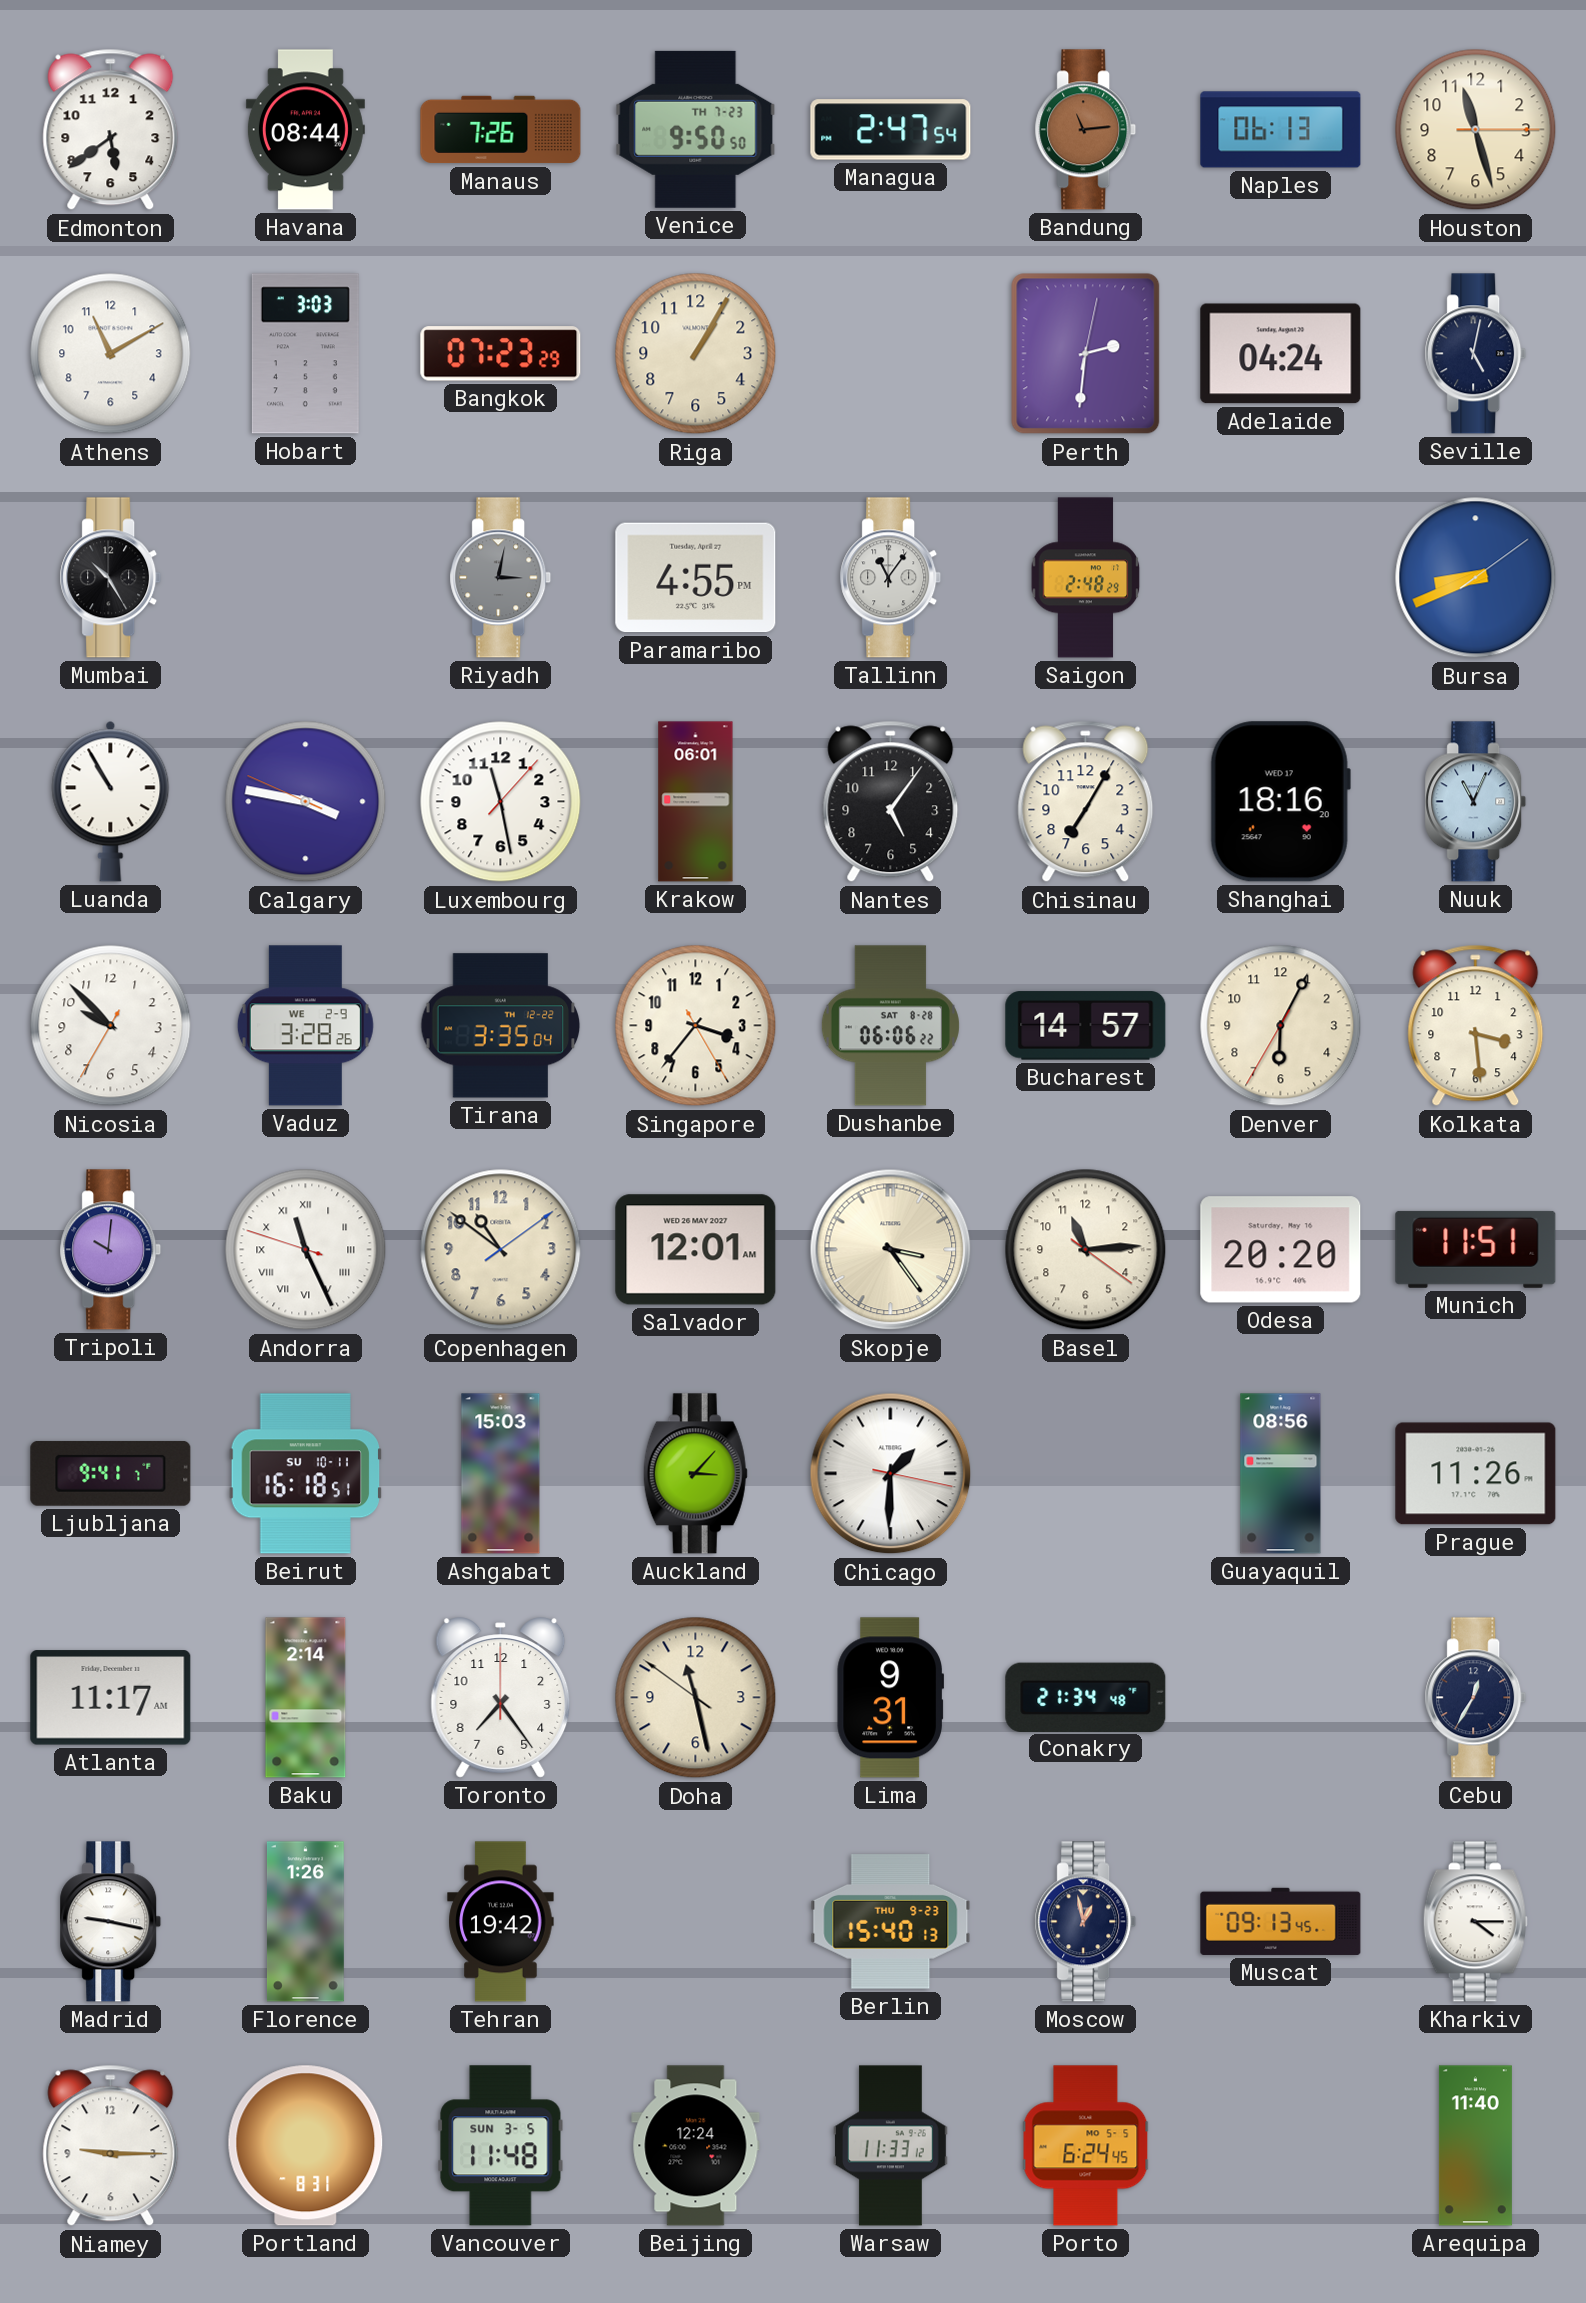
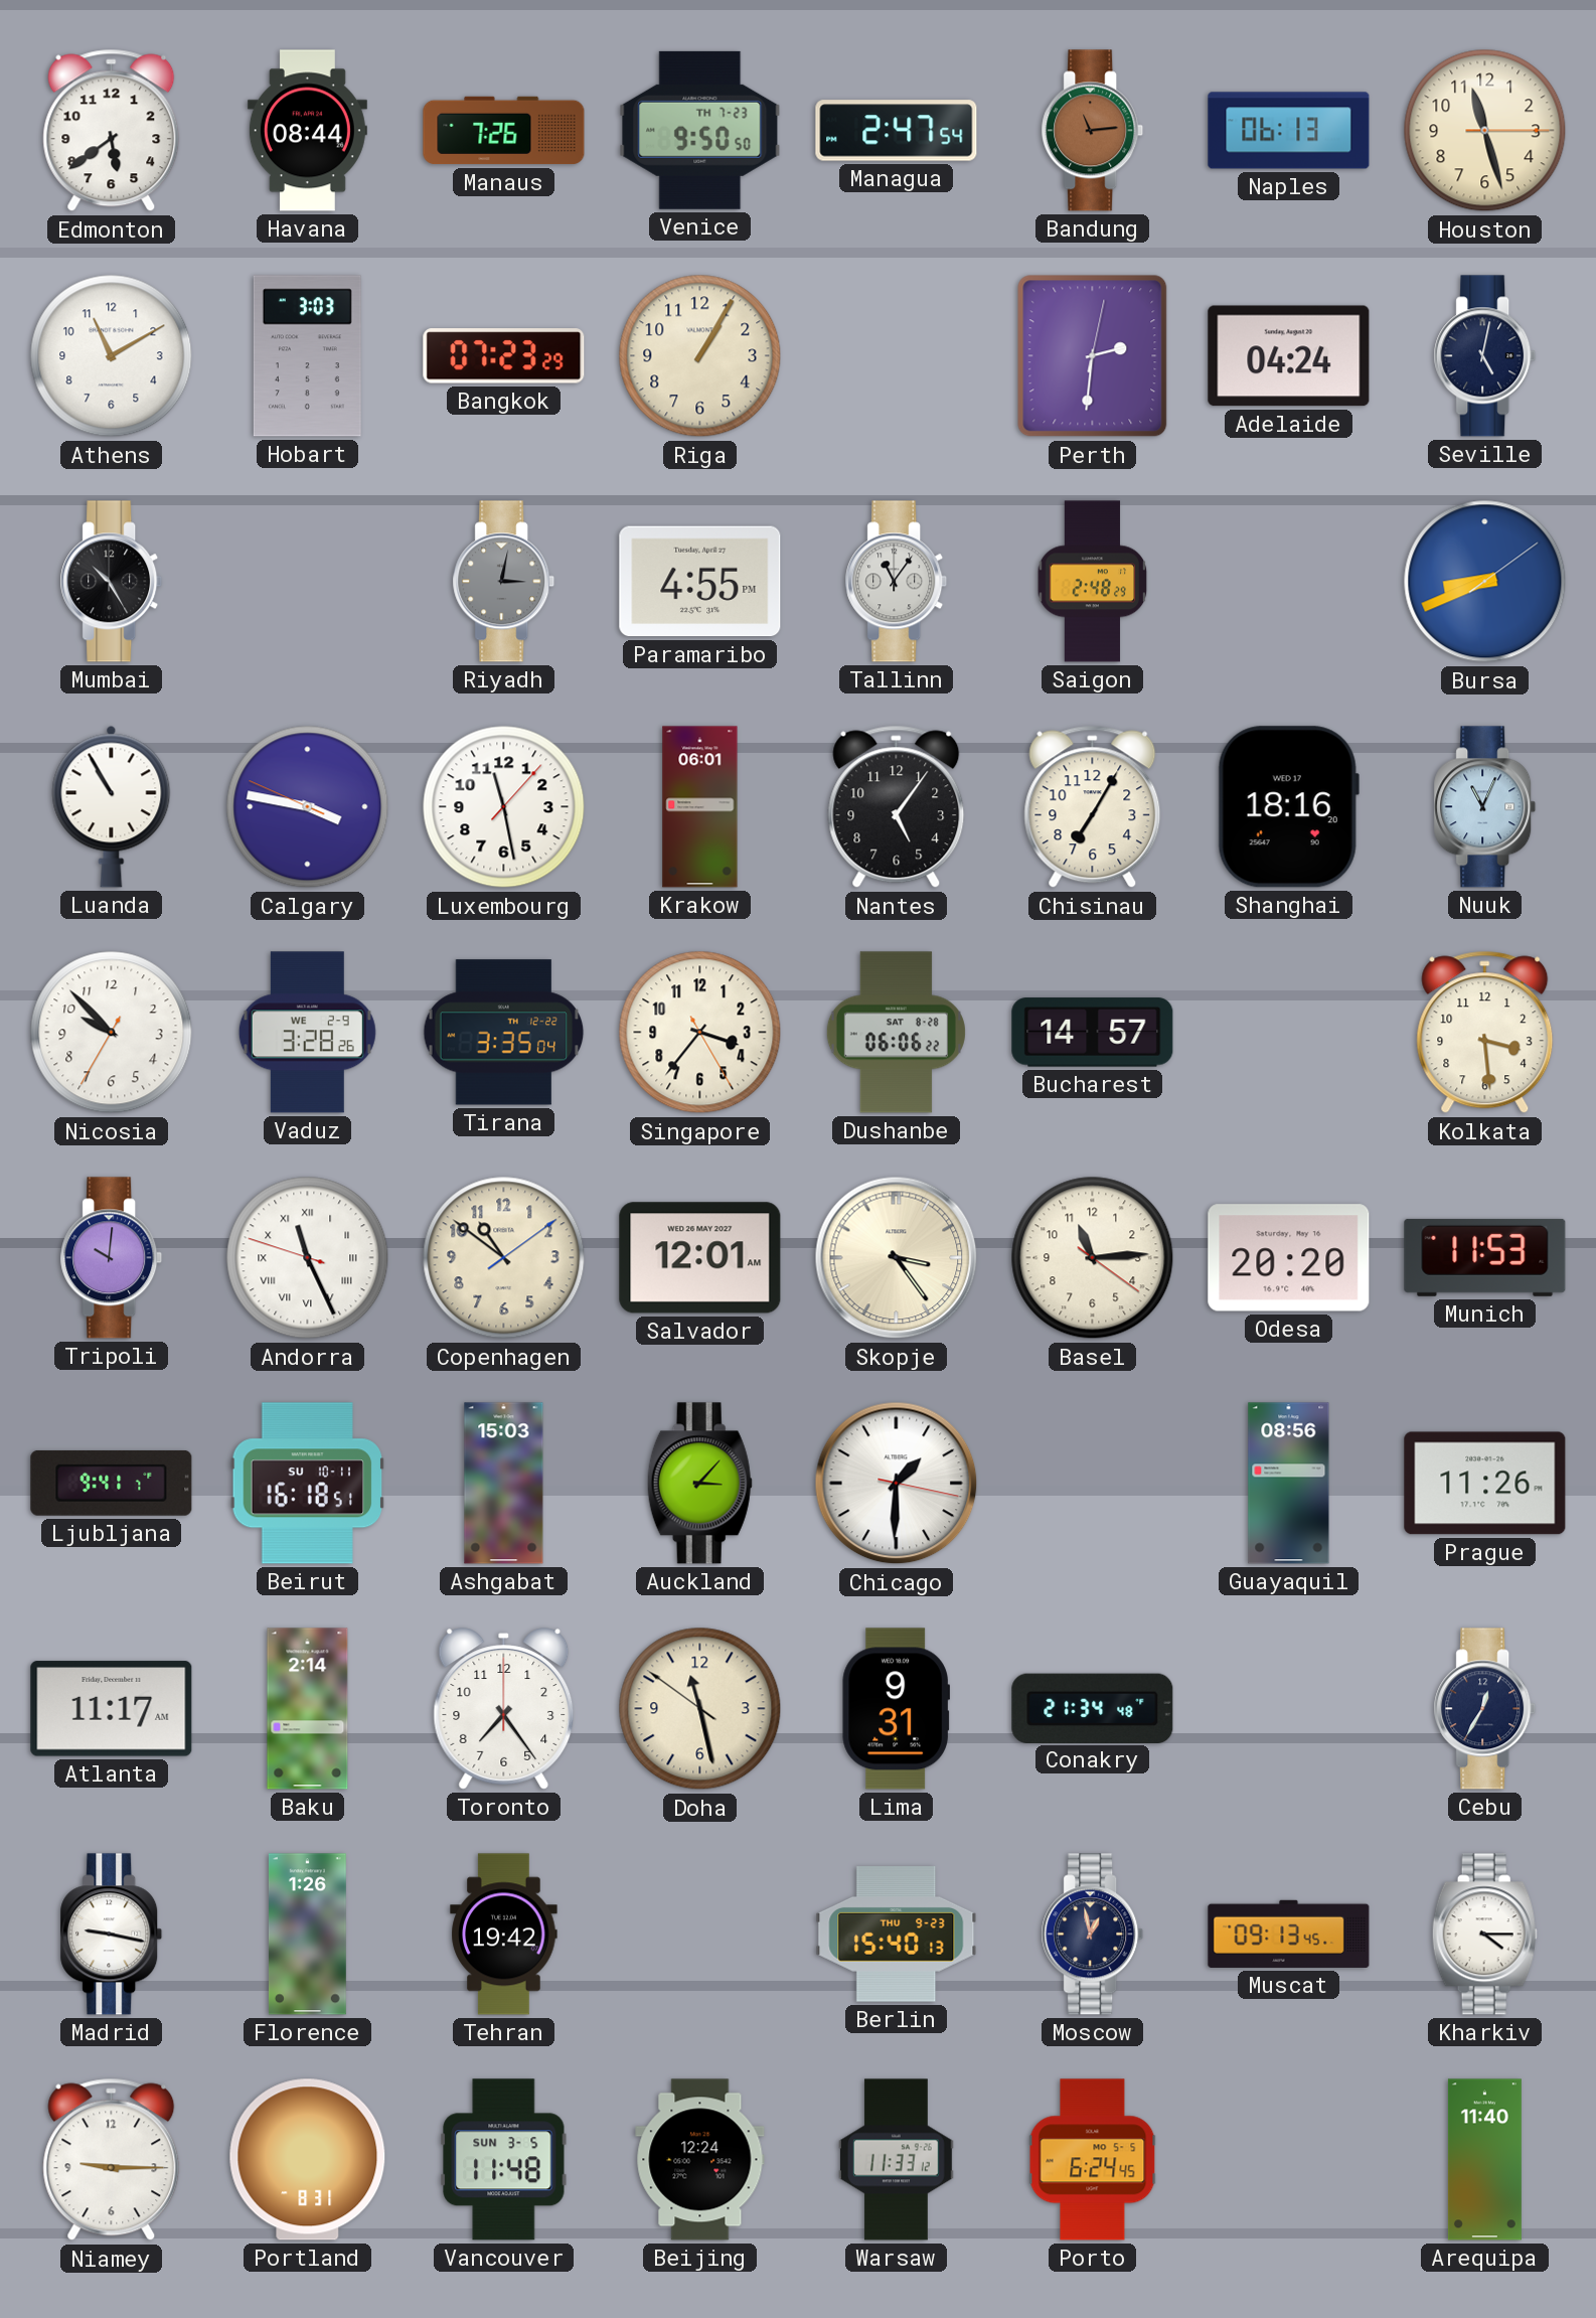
Denver: 6:04 -> none (1281, 1026)
Munich: 11:51 -> 11:53 (1485, 1257)
